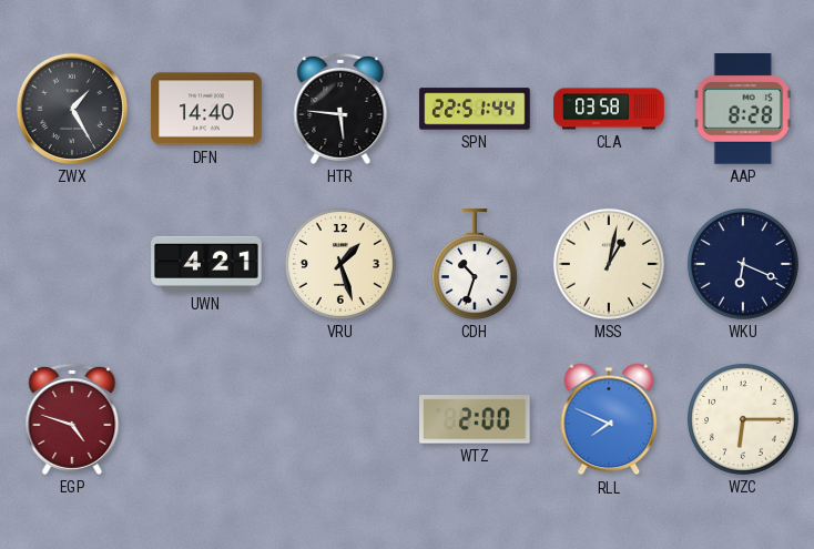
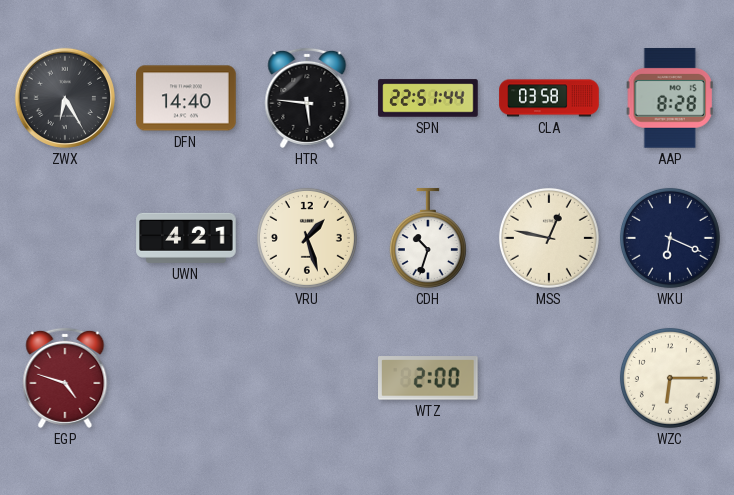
ZWX: 1:25 -> 6:25 (65, 98)
MSS: 1:02 -> 12:47 (549, 238)
RLL: 7:49 -> none (609, 419)
